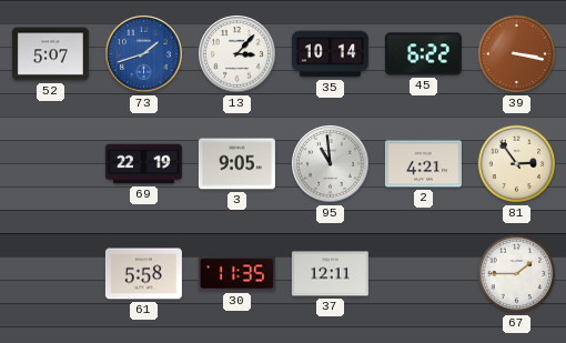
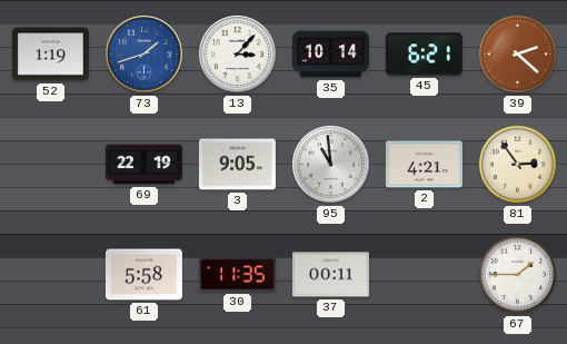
52: 5:07 -> 1:19 (50, 55)
45: 6:22 -> 6:21 (424, 55)
39: 3:17 -> 2:22 (518, 55)
37: 12:11 -> 00:11 (330, 275)
